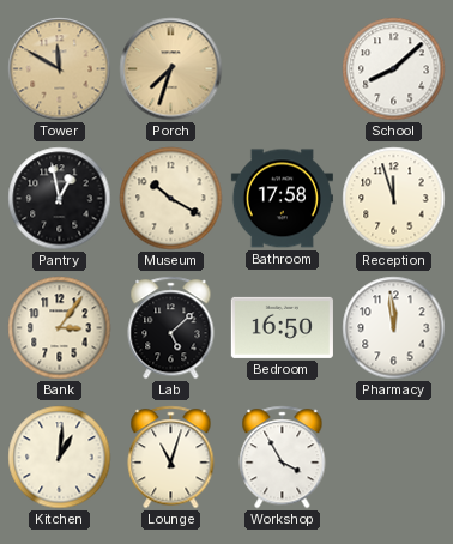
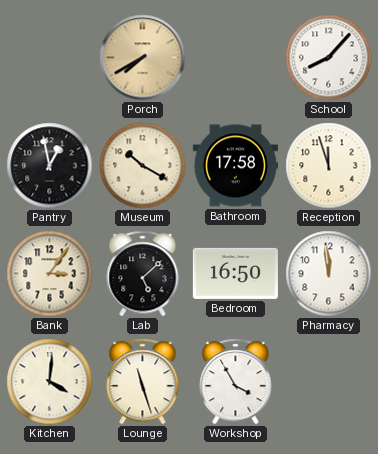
Tower: 11:50 -> none (60, 69)
Porch: 7:33 -> 7:40 (143, 58)
School: 8:08 -> 8:07 (329, 58)
Kitchen: 1:01 -> 4:01 (50, 382)
Lounge: 11:03 -> 11:27 (143, 382)
